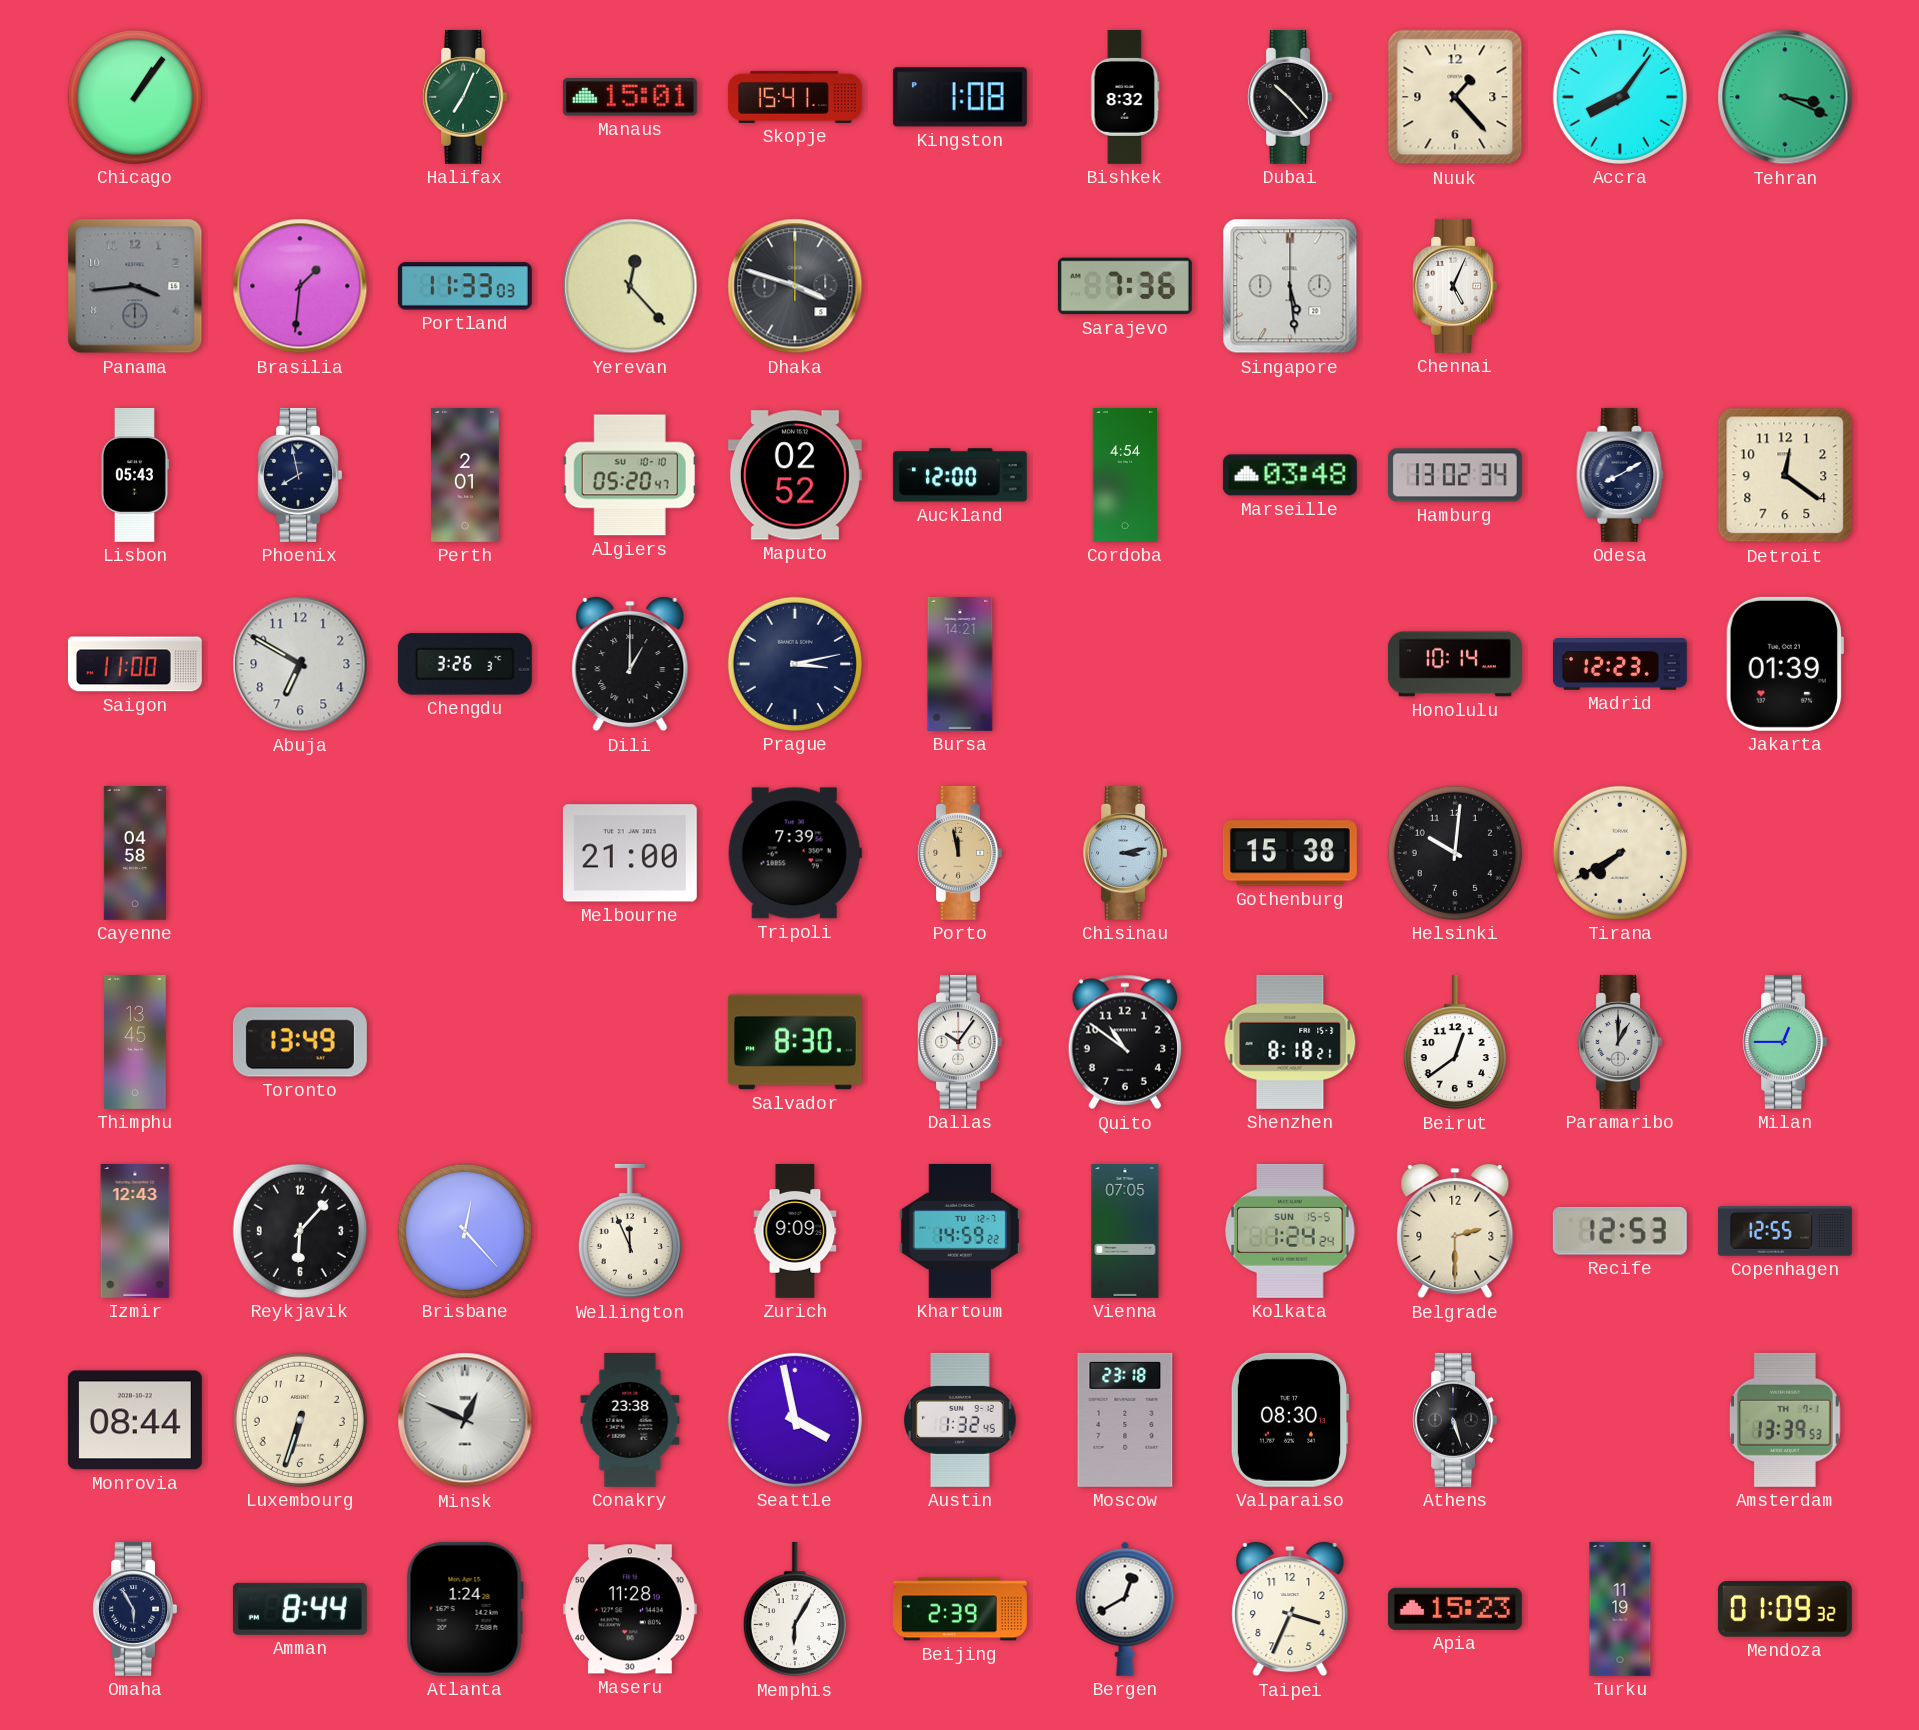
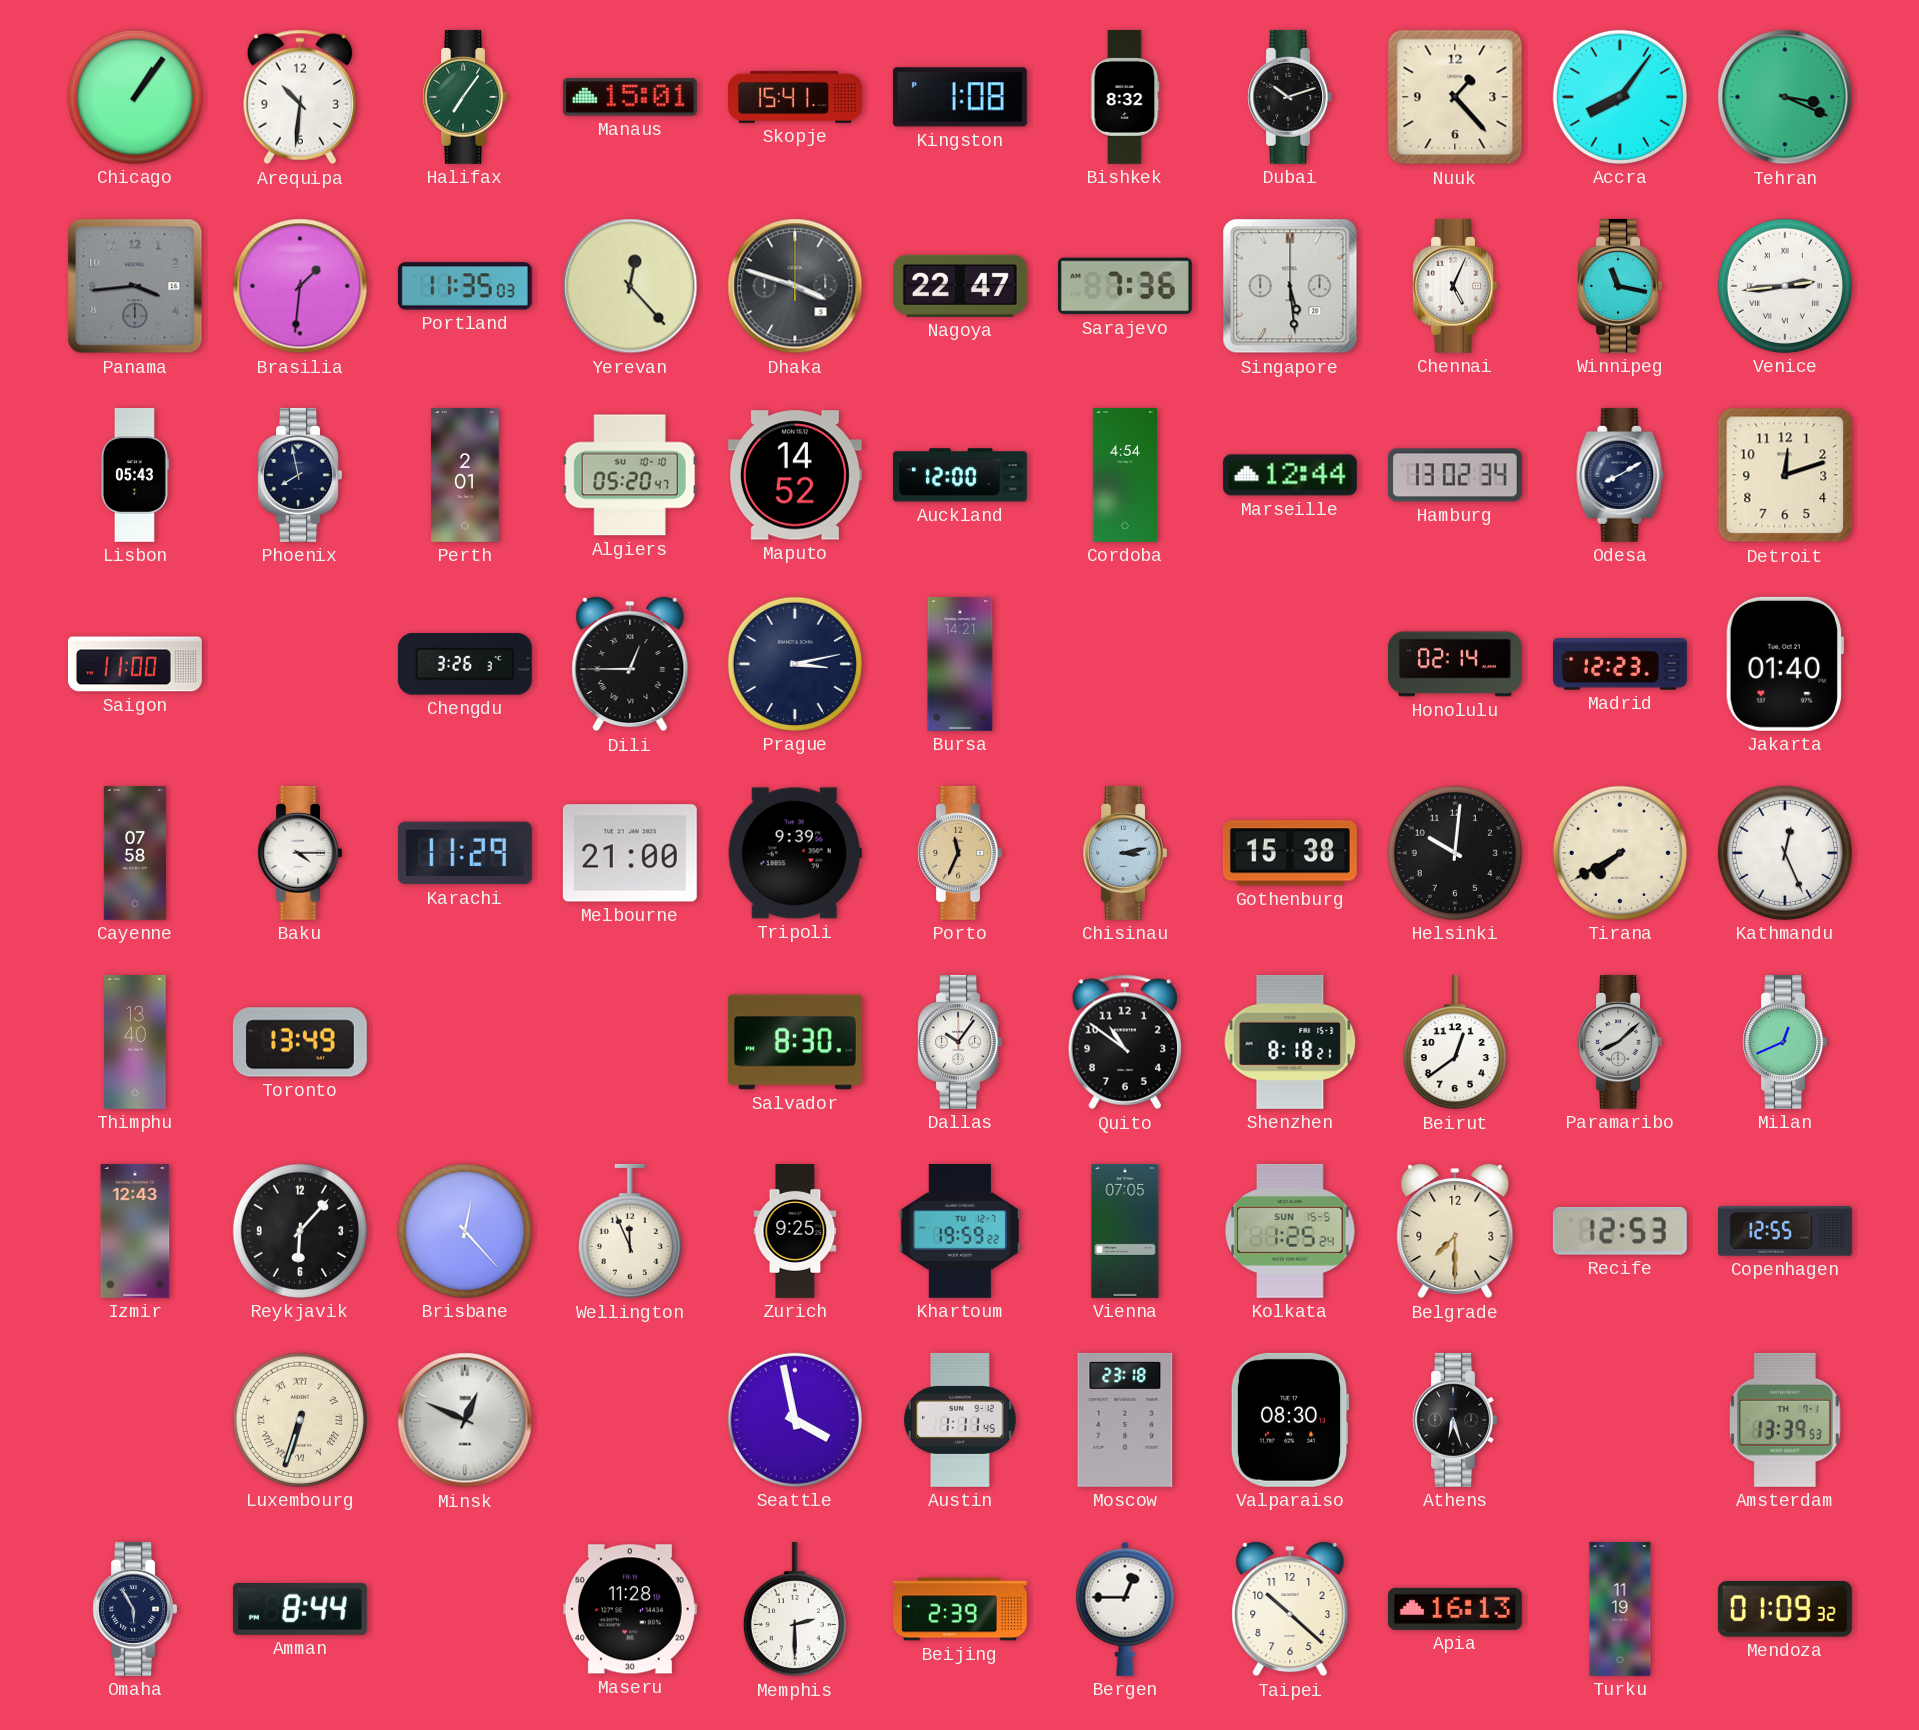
Arequipa: none -> 10:31 (299, 97)
Halifax: 7:04 -> 7:06 (464, 97)
Dubai: 10:23 -> 10:12 (1289, 97)
Portland: 11:33 -> 11:35 (465, 286)
Nagoya: none -> 22:47 (960, 286)
Winnipeg: none -> 11:17 (1619, 286)
Venice: none -> 2:44 (1785, 286)
Maputo: 02:52 -> 14:52 (795, 475)
Marseille: 03:48 -> 12:44 (1290, 475)
Detroit: 12:21 -> 12:12 (1785, 475)
Abuja: 6:50 -> none (300, 664)
Dili: 1:00 -> 12:45 (630, 664)
Honolulu: 10:14 -> 02:14 (1455, 664)
Jakarta: 01:39 -> 01:40 (1784, 664)
Cayenne: 04:58 -> 07:58 (135, 853)
Baku: none -> 4:15 (299, 853)
Karachi: none -> 11:29 (465, 853)
Tripoli: 7:39 -> 9:39 (795, 853)
Porto: 11:58 -> 11:34 (959, 853)
Kathmandu: none -> 12:26 (1785, 853)
Thimphu: 13:45 -> 13:40 (135, 1042)
Paramaribo: 1:00 -> 8:08 (1619, 1042)
Milan: 12:45 -> 12:41 (1784, 1042)
Zurich: 9:09 -> 9:25 (795, 1231)
Khartoum: 14:59 -> 19:59 (960, 1231)
Kolkata: 1:24 -> 1:25 (1290, 1231)
Belgrade: 2:30 -> 7:30 (1455, 1231)
Monrovia: 08:44 -> none (135, 1420)
Luxembourg numerals: Arabic -> Roman (300, 1420)
Conakry: 23:38 -> none (630, 1420)
Austin: 1:32 -> 1:11 (960, 1420)
Athens: 5:27 -> 6:27 (1454, 1420)
Atlanta: 1:24 -> none (465, 1609)
Memphis: 6:05 -> 2:30 (795, 1609)
Bergen: 12:40 -> 12:45 (1125, 1609)
Taipei: 3:34 -> 10:22 (1290, 1609)
Apia: 15:23 -> 16:13 (1455, 1609)
